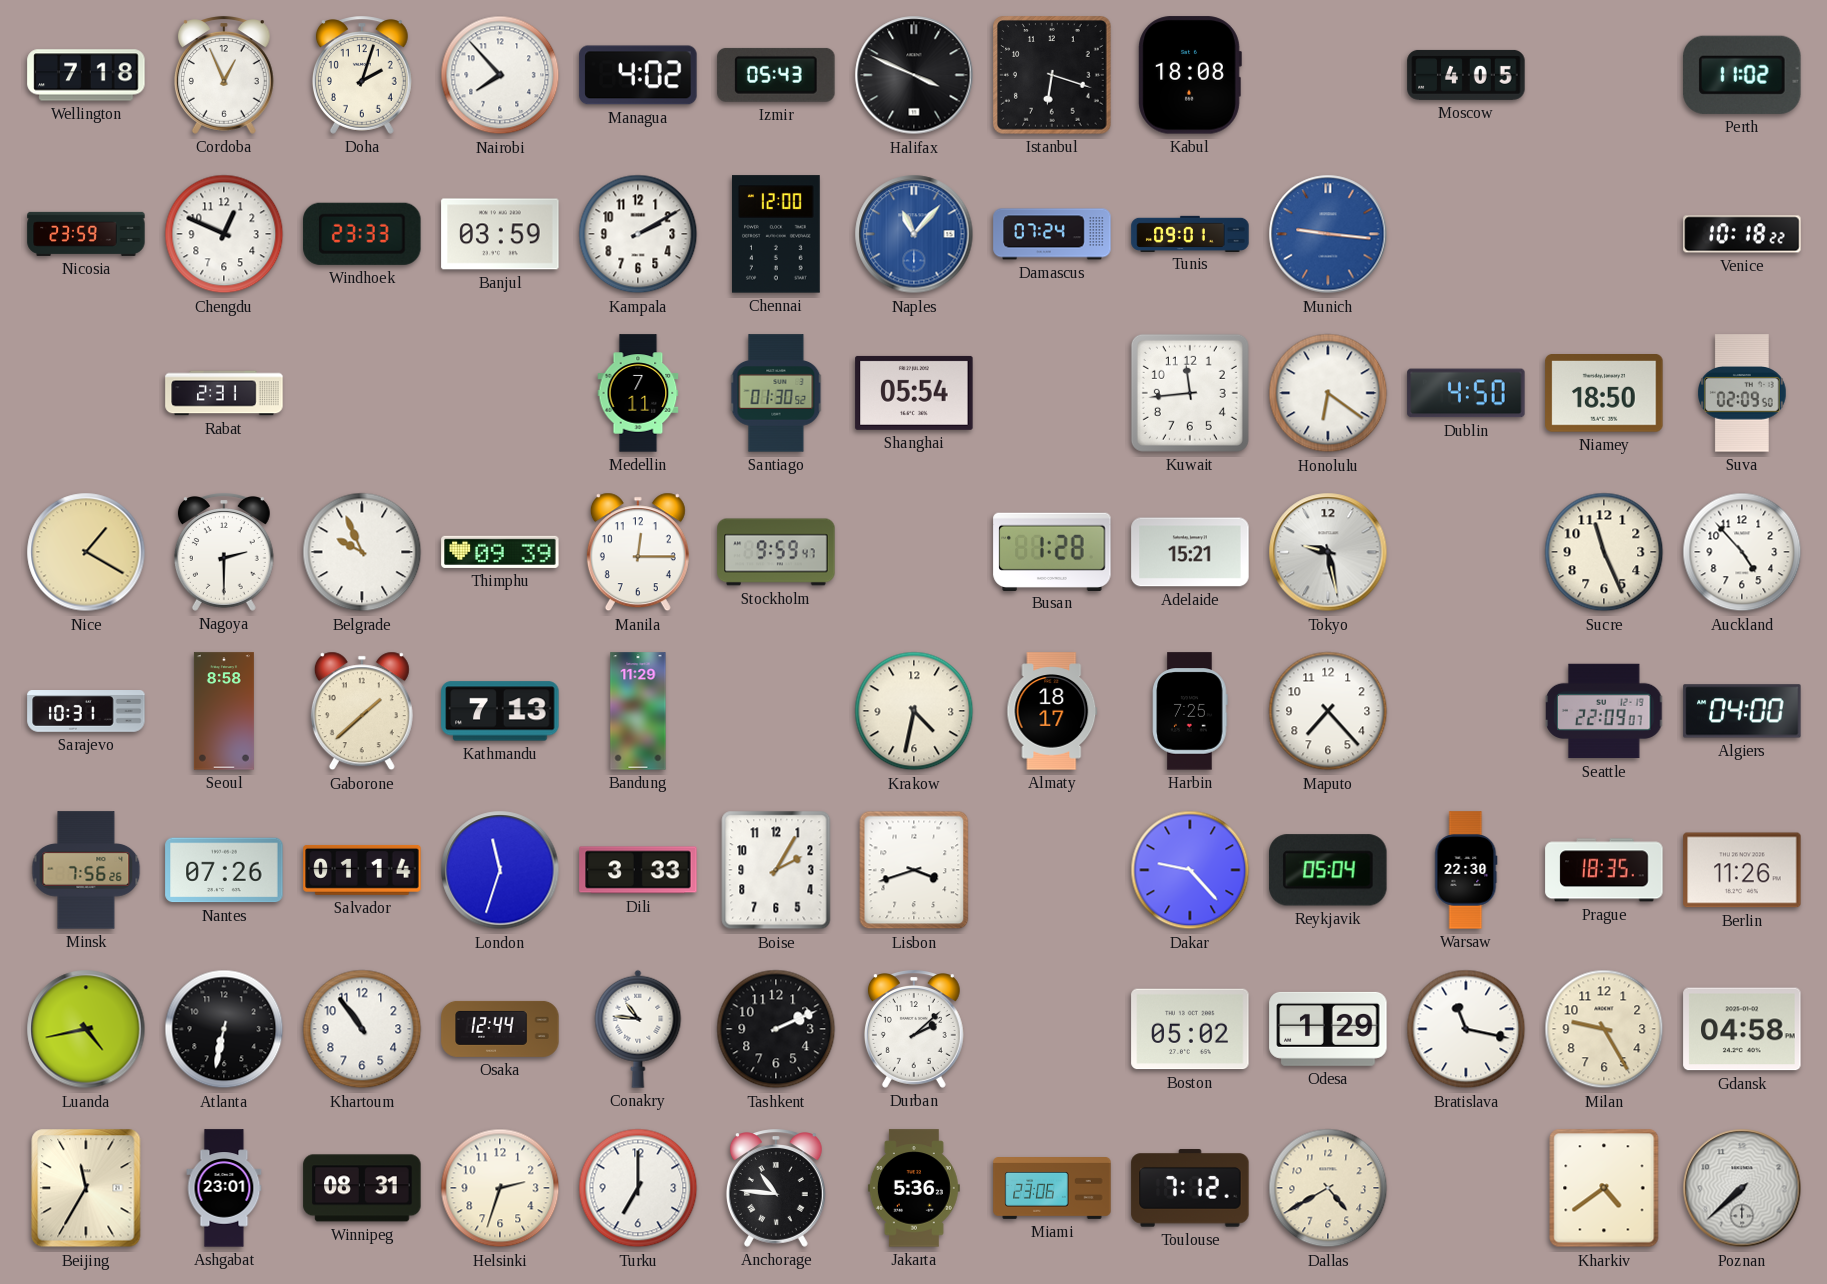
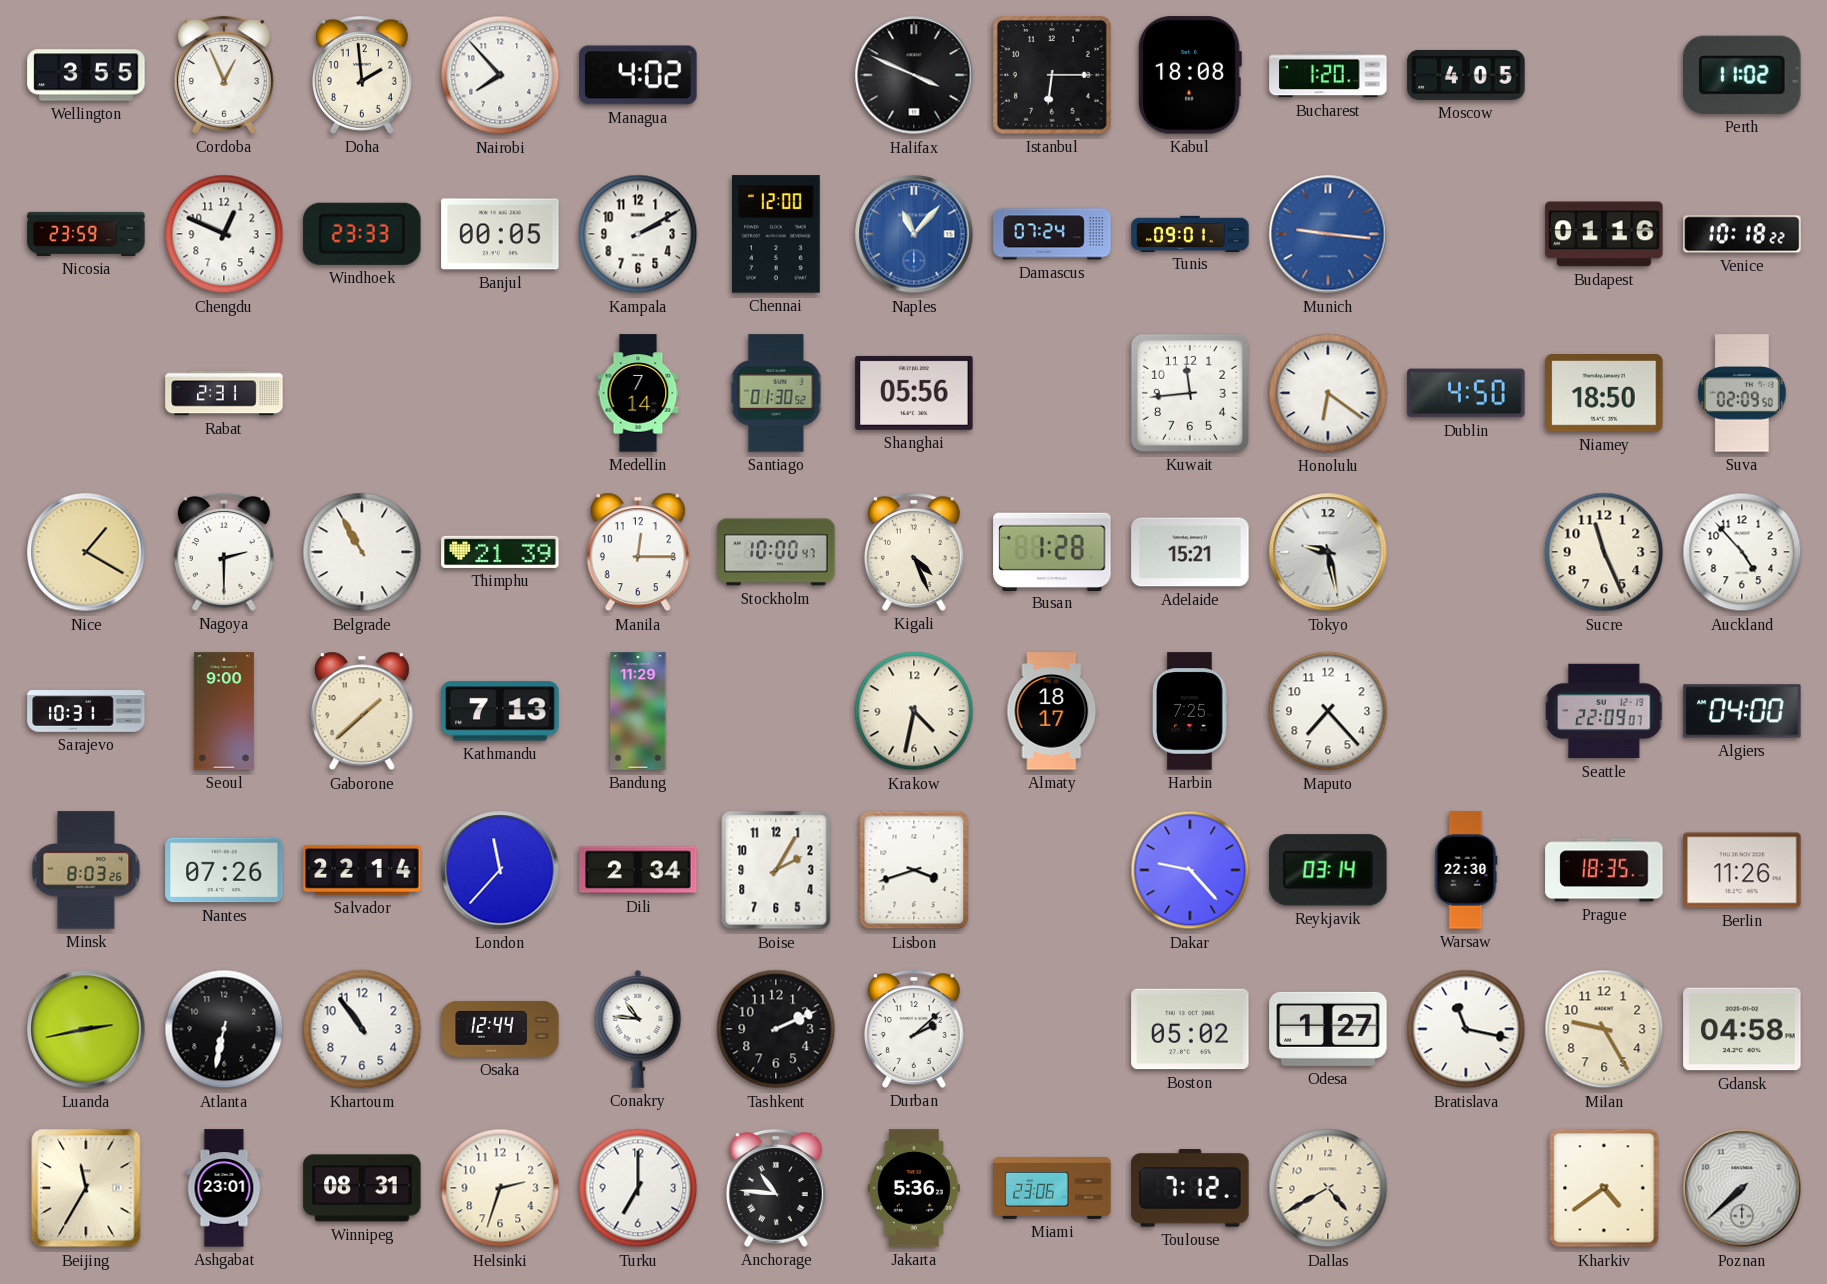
Wellington: 7:18 -> 3:55 (86, 75)
Doha: 2:03 -> 1:59 (362, 75)
Izmir: 05:43 -> none (776, 75)
Istanbul: 6:18 -> 6:15 (1052, 75)
Bucharest: none -> 1:20 (1328, 75)
Banjul: 03:59 -> 00:05 (500, 234)
Budapest: none -> 01:16 (1604, 234)
Medellin: 7:11 -> 7:14 (638, 393)
Shanghai: 05:54 -> 05:56 (914, 393)
Belgrade: 9:56 -> 10:55 (362, 552)
Thimphu: 09:39 -> 21:39 (500, 552)
Stockholm: 9:59 -> 10:00 (776, 552)
Kigali: none -> 4:26 (914, 552)
Seoul: 8:58 -> 9:00 (224, 711)
Minsk: 7:56 -> 8:03 (86, 870)
Salvador: 01:14 -> 22:14 (362, 870)
London: 11:33 -> 11:37 (500, 870)
Dili: 3:33 -> 2:34 (638, 870)
Reykjavik: 05:04 -> 03:14 (1328, 870)
Luanda: 4:43 -> 2:43 (86, 1029)
Odesa: 1:29 -> 1:27 (1328, 1029)
